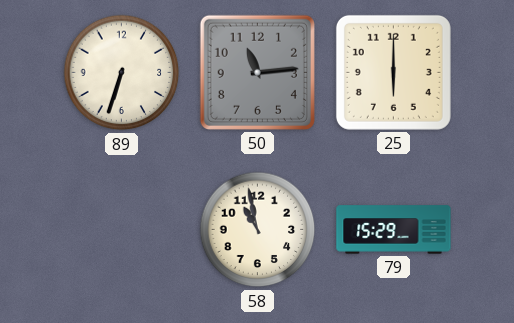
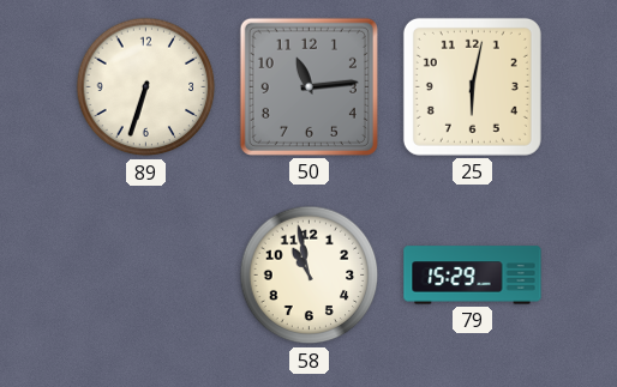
25: 6:00 -> 6:02 (472, 86)
